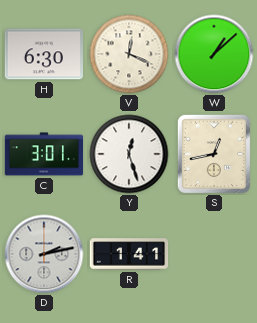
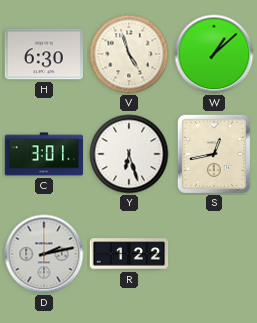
V: 12:19 -> 4:57 (129, 54)
Y: 12:27 -> 6:27 (129, 154)
R: 1:41 -> 1:22 (129, 254)
